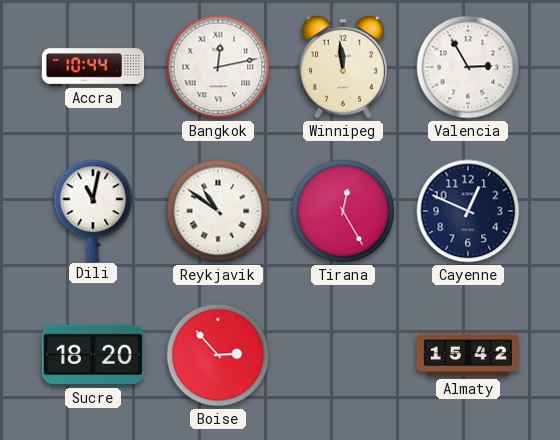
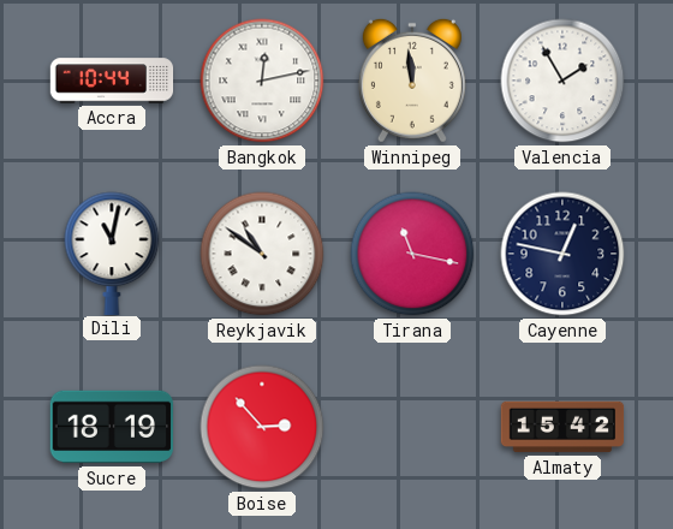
Valencia: 2:55 -> 1:55 (562, 81)
Tirana: 12:25 -> 11:17 (412, 254)
Cayenne: 12:49 -> 12:47 (562, 254)
Sucre: 18:20 -> 18:19 (111, 427)
